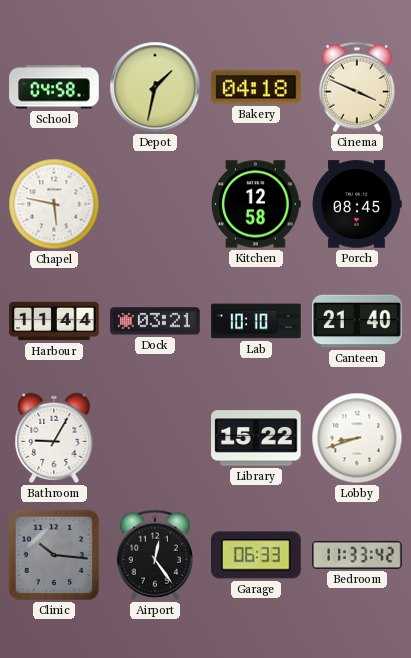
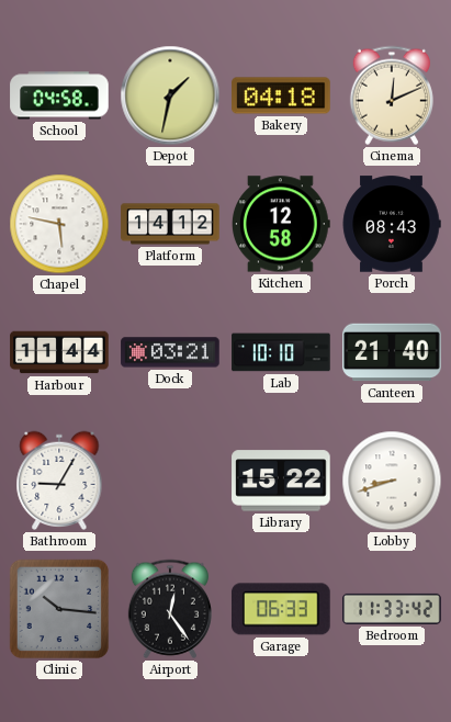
Cinema: 3:49 -> 12:11 (392, 95)
Platform: none -> 14:12 (170, 224)
Porch: 08:45 -> 08:43 (392, 224)
